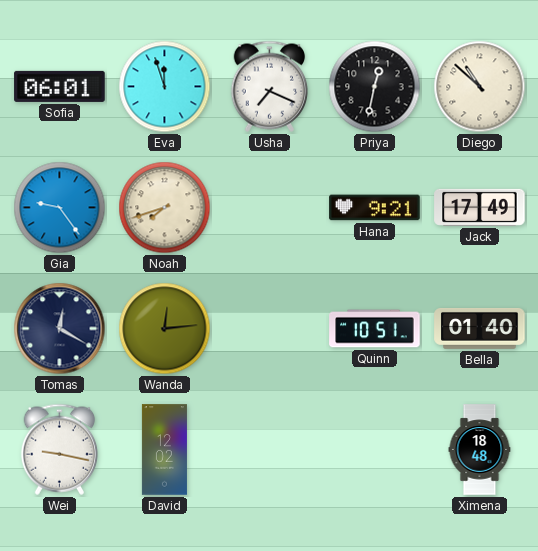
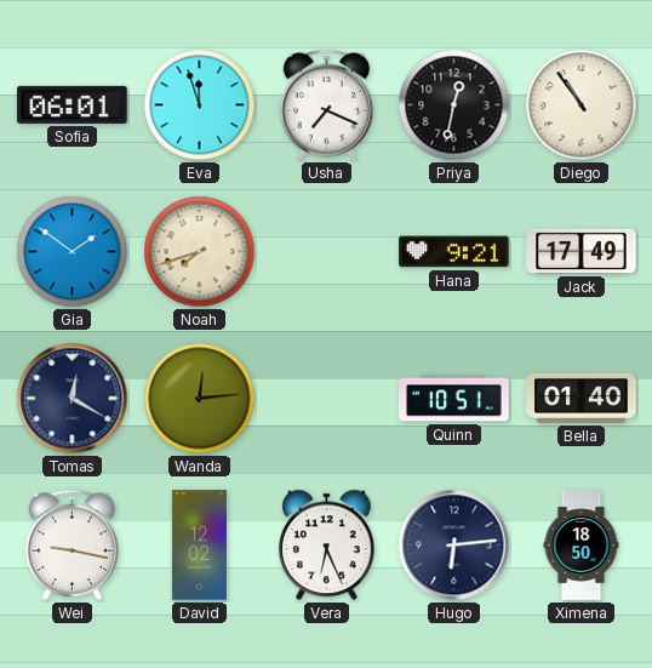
Diego: 10:52 -> 10:54 (582, 105)
Gia: 9:24 -> 1:51 (73, 252)
Vera: none -> 6:26 (327, 546)
Hugo: none -> 6:14 (454, 546)
Ximena: 18:48 -> 18:50 (582, 546)
